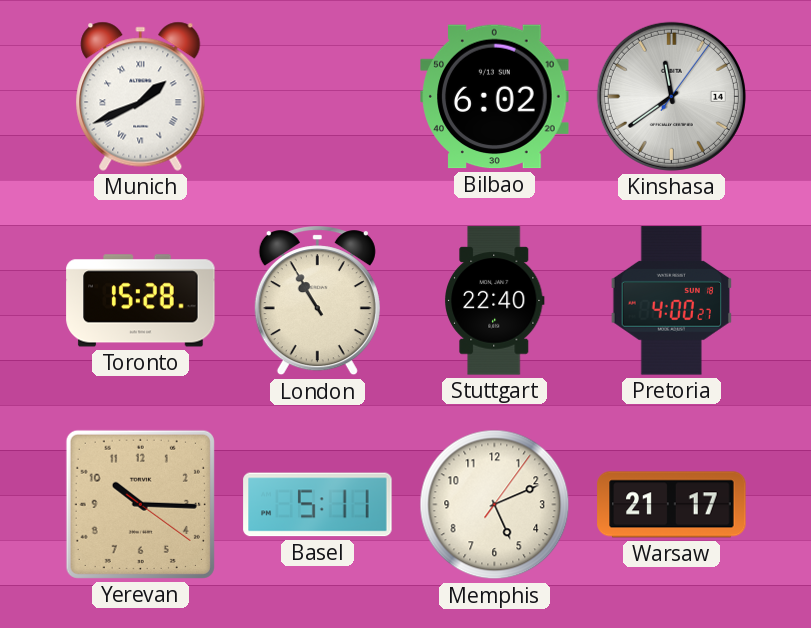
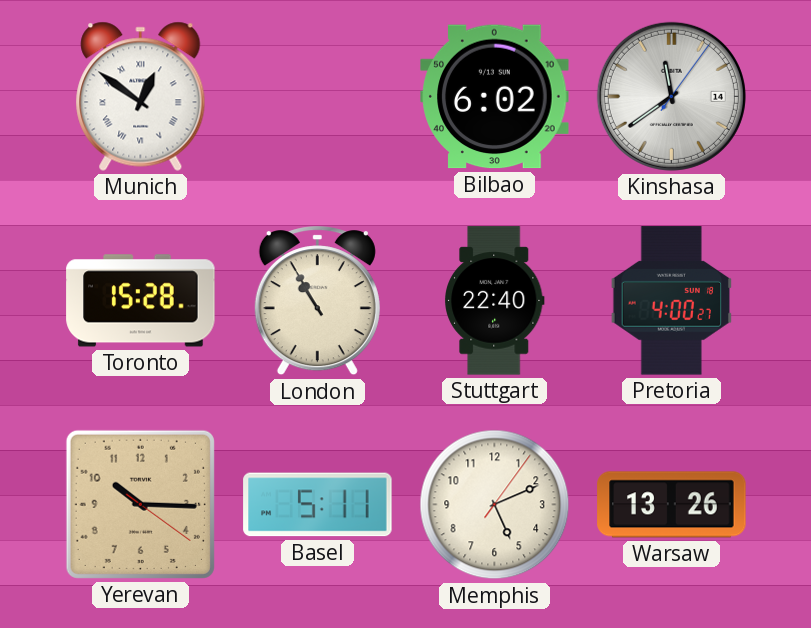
Munich: 1:41 -> 12:51 (141, 96)
Warsaw: 21:17 -> 13:26 (672, 505)
